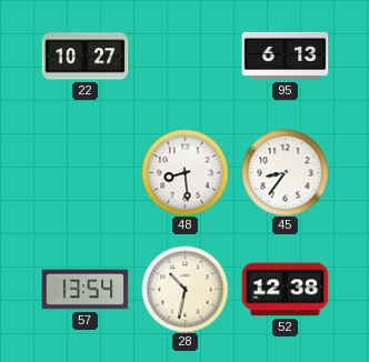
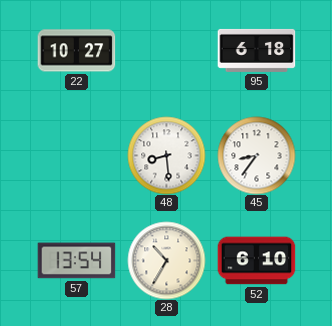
95: 6:13 -> 6:18 (256, 50)
28: 10:32 -> 10:35 (166, 260)
52: 12:38 -> 6:10 (256, 261)
